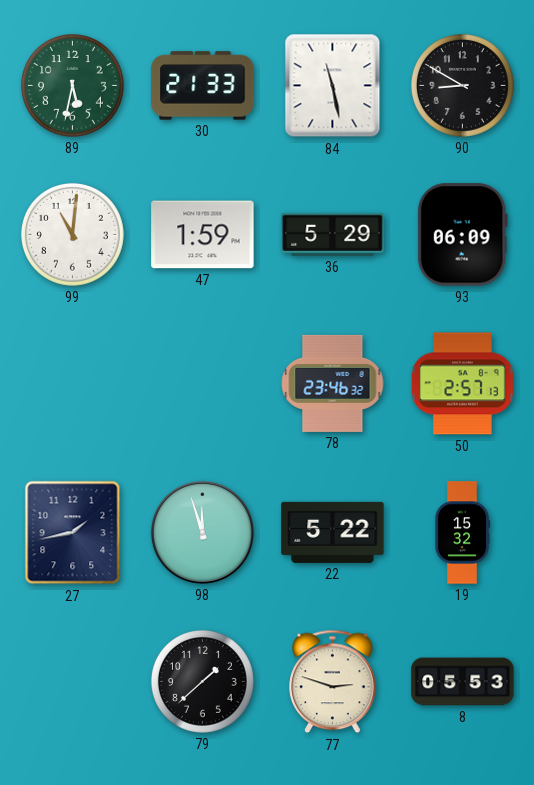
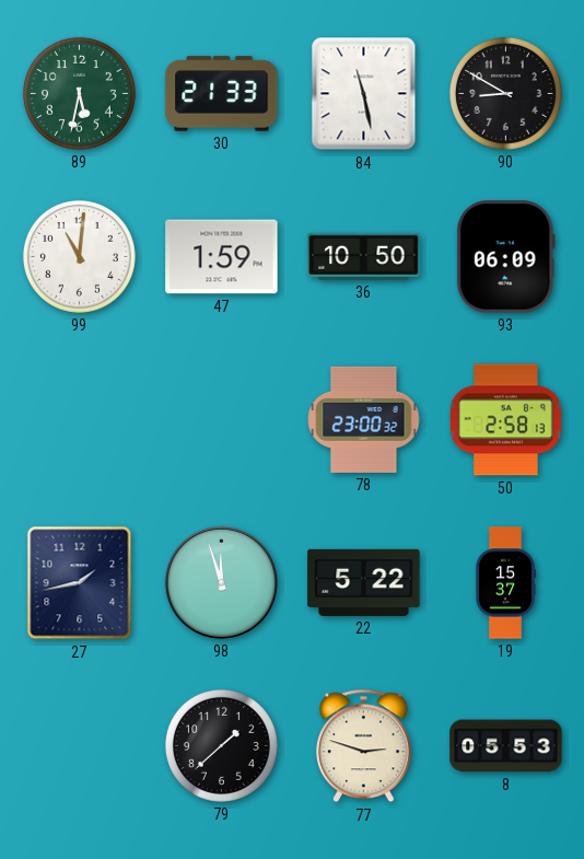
36: 5:29 -> 10:50 (364, 256)
78: 23:46 -> 23:00 (364, 419)
50: 2:57 -> 2:58 (506, 420)
19: 15:32 -> 15:37 (505, 583)
